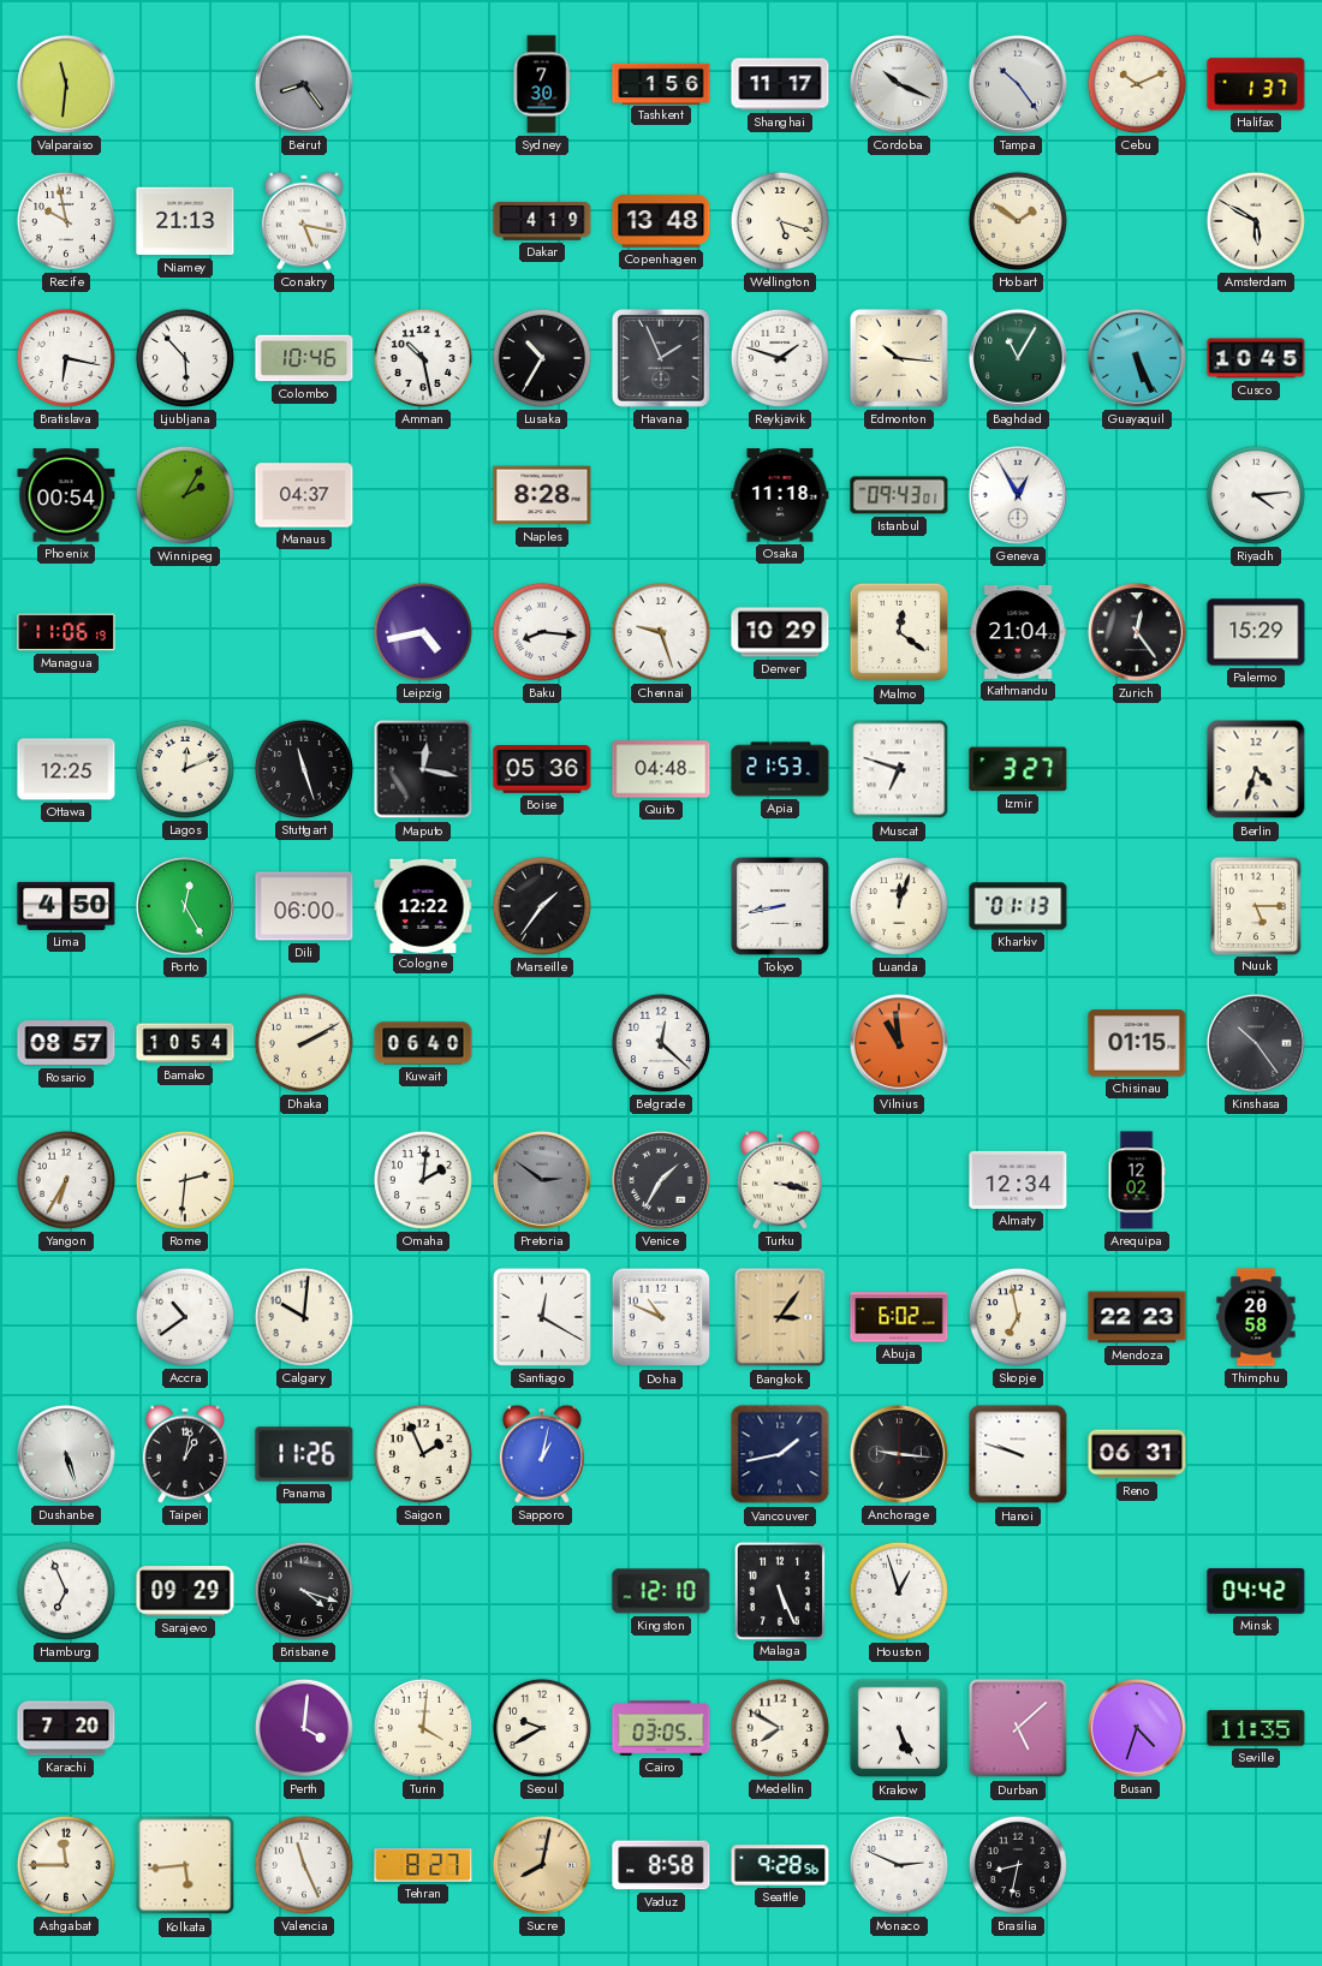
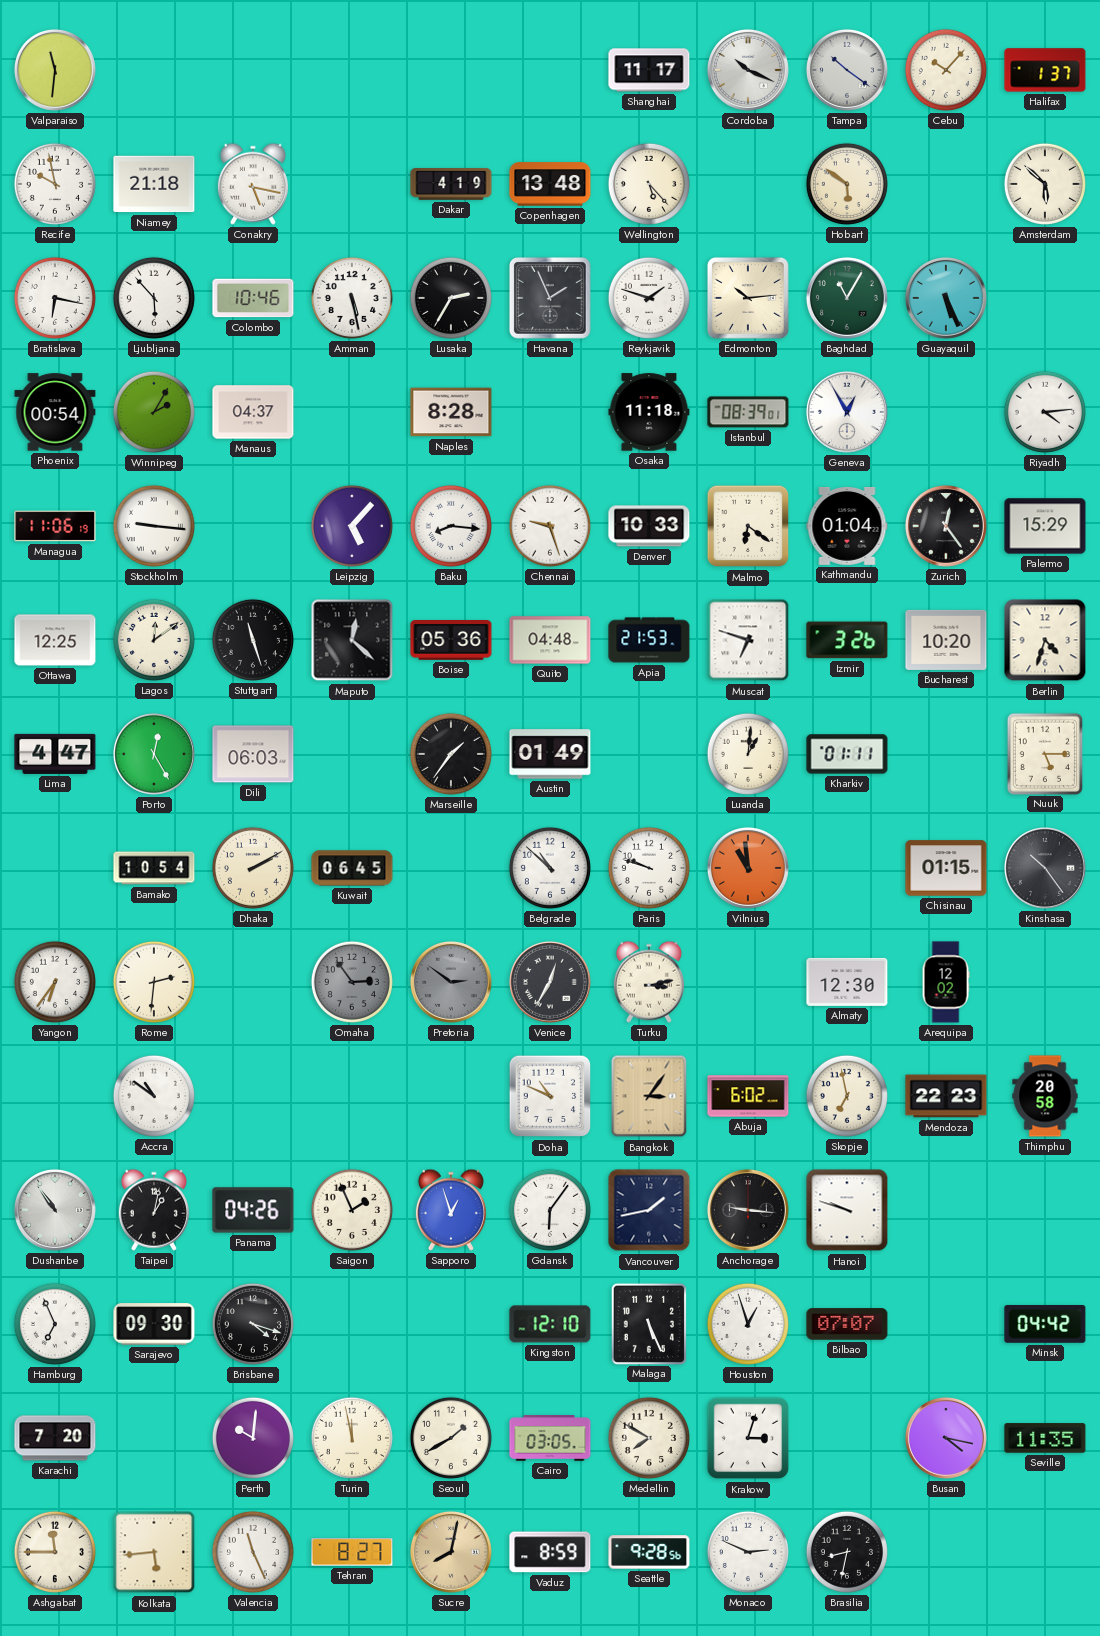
Beirut: 8:24 -> none (304, 84)
Sydney: 7:30 -> none (542, 84)
Tashkent: 1:56 -> none (661, 83)
Tampa: 10:24 -> 10:21 (847, 70)
Cebu: 10:11 -> 10:07 (946, 70)
Niamey: 21:13 -> 21:18 (154, 184)
Wellington: 5:18 -> 5:23 (649, 184)
Hobart: 1:51 -> 5:51 (847, 184)
Amsterdam: 5:50 -> 5:52 (1045, 184)
Amman: 10:28 -> 5:28 (352, 298)
Lusaka: 10:35 -> 2:35 (451, 298)
Edmonton: 10:16 -> 10:14 (749, 299)
Cusco: 10:45 -> none (1256, 358)
Istanbul: 09:43 -> 08:39 (748, 412)
Stockholm: none -> 9:16 (154, 526)
Leipzig: 4:43 -> 5:07 (352, 526)
Denver: 10:29 -> 10:33 (649, 526)
Malmo: 12:21 -> 6:21 (748, 526)
Kathmandu: 21:04 -> 01:04 (847, 526)
Lagos: 12:11 -> 12:09 (154, 640)
Maputo: 12:17 -> 12:22 (352, 640)
Izmir: 3:27 -> 3:26 (847, 640)
Bucharest: none -> 10:20 (946, 640)
Lima: 4:50 -> 4:47 (55, 754)
Dili: 06:00 -> 06:03 (253, 754)
Cologne: 12:22 -> none (423, 905)
Austin: none -> 01:49 (550, 754)
Tokyo: 8:43 -> none (781, 907)
Luanda: 12:03 -> 1:01 (748, 754)
Kharkiv: 01:13 -> 01:11 (847, 754)
Rosario: 08:57 -> none (66, 1043)
Kuwait: 06:40 -> 06:45 (352, 868)
Belgrade: 12:22 -> 10:52 (550, 868)
Paris: none -> 9:48 (649, 868)
Yangon: 6:35 -> 6:36 (55, 982)
Omaha: 2:01 -> 2:54 (352, 982)
Omaha dial: white -> grey (352, 982)
Venice: 1:35 -> 12:35 (550, 982)
Turku: 3:17 -> 3:13 (649, 982)
Almaty: 12:34 -> 12:30 (847, 982)
Accra: 10:39 -> 10:51 (154, 1096)
Calgary: 10:01 -> none (304, 1317)
Santiago: 12:20 -> none (542, 1317)
Dushanbe: 5:27 -> 10:54 (55, 1210)
Panama: 11:26 -> 04:26 (253, 1210)
Sapporo: 1:02 -> 12:57 (451, 1210)
Gdansk: none -> 6:06 (550, 1210)
Reno: 06:31 -> none (1137, 1454)
Sarajevo: 09:29 -> 09:30 (154, 1324)
Bilbao: none -> 07:07 (847, 1324)
Perth: 4:01 -> 10:01 (253, 1438)
Turin: 4:01 -> 11:58 (352, 1438)
Seoul: 9:40 -> 1:40 (451, 1438)
Krakow: 5:26 -> 3:03 (748, 1438)
Durban: 5:08 -> none (1018, 1728)
Busan: 4:33 -> 4:17 (946, 1438)
Vaduz: 8:58 -> 8:59 (550, 1552)
